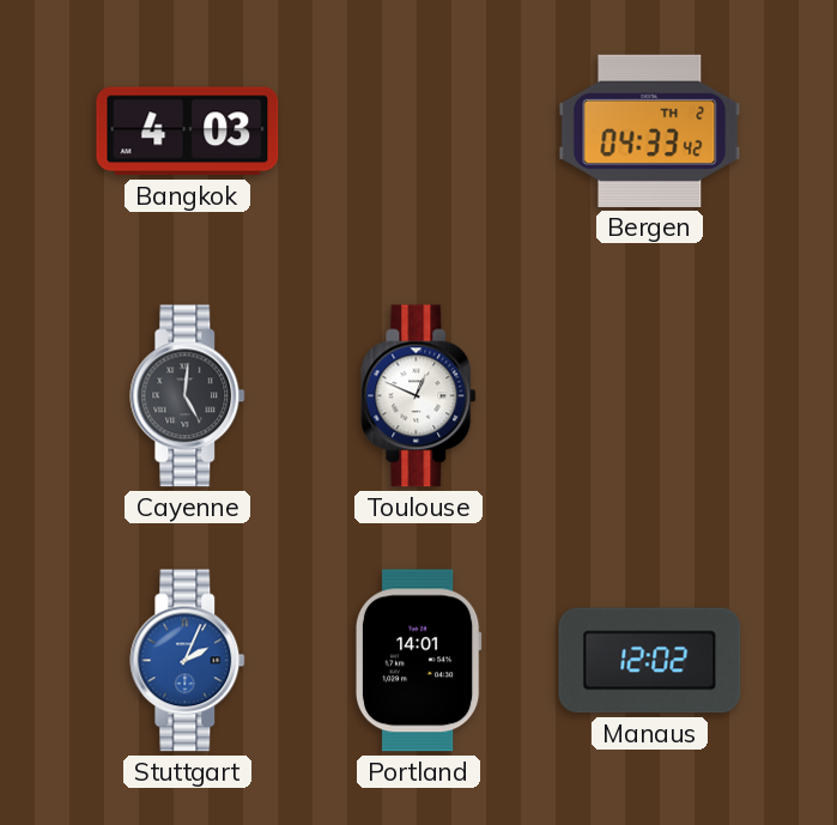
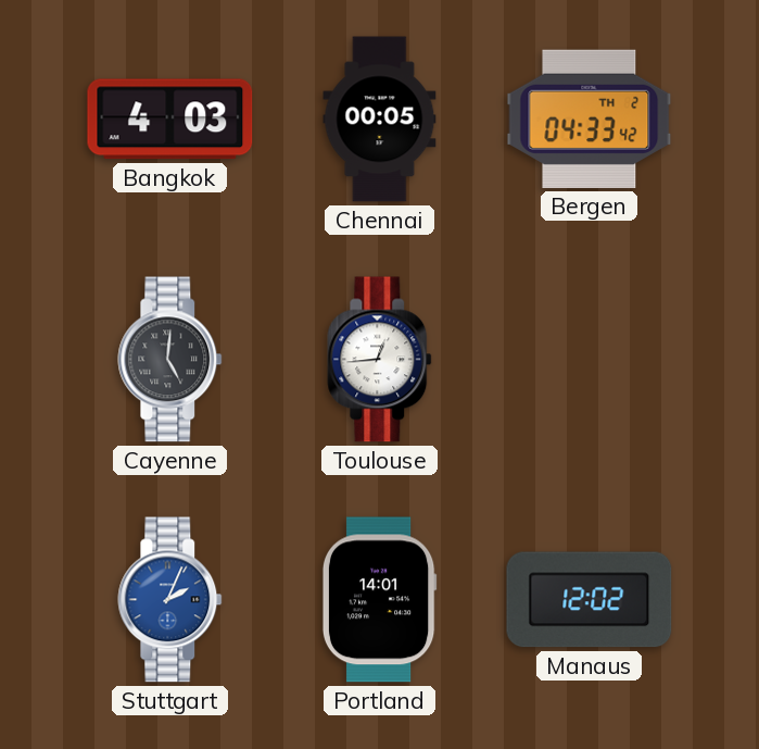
Chennai: none -> 00:05 (380, 120)
Toulouse: 12:49 -> 12:44 (380, 360)
